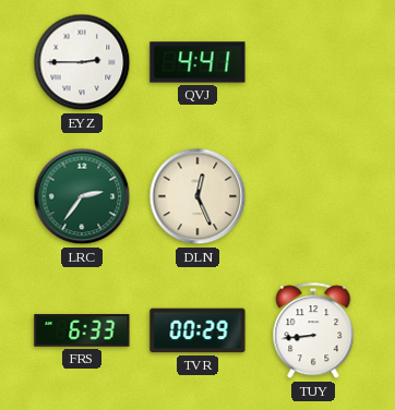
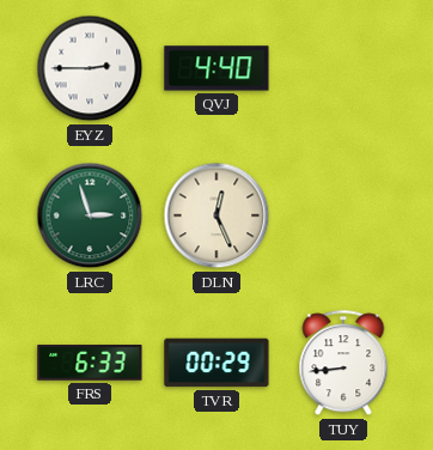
QVJ: 4:41 -> 4:40 (216, 68)
LRC: 2:36 -> 2:57 (90, 215)
